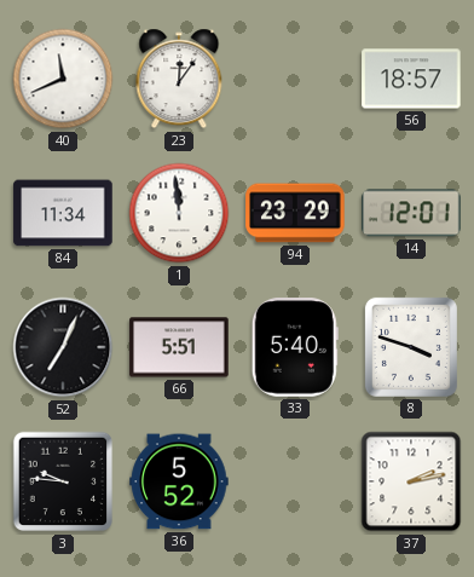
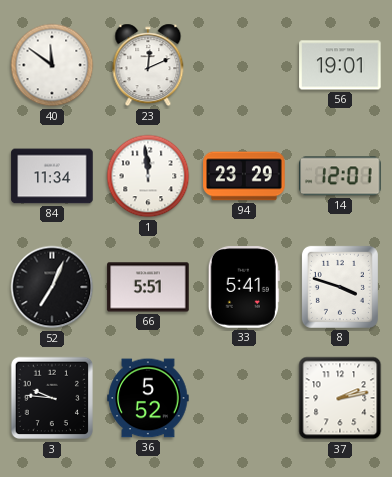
40: 11:41 -> 11:51 (52, 65)
23: 12:06 -> 12:11 (148, 65)
56: 18:57 -> 19:01 (340, 65)
33: 5:40 -> 5:41 (244, 287)
